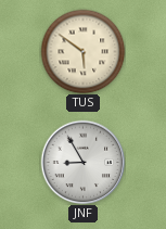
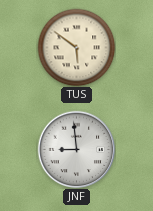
JNF: 8:55 -> 8:59 (76, 149)
